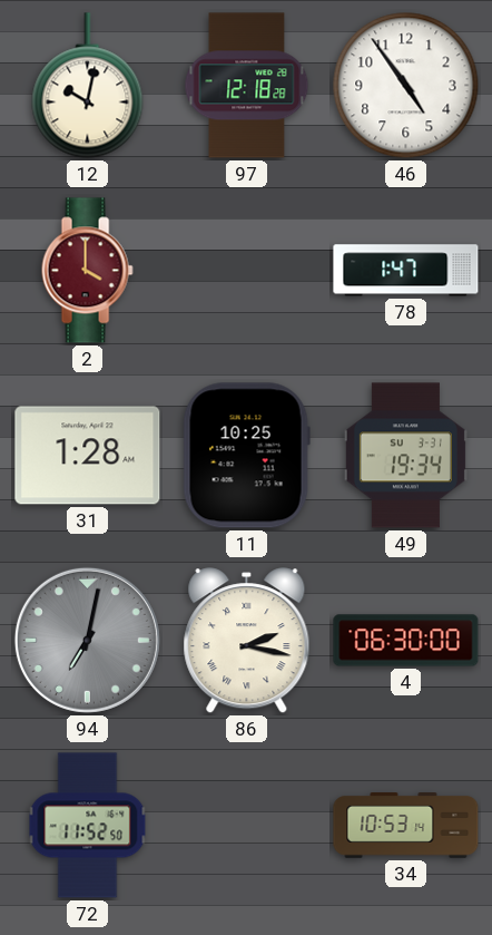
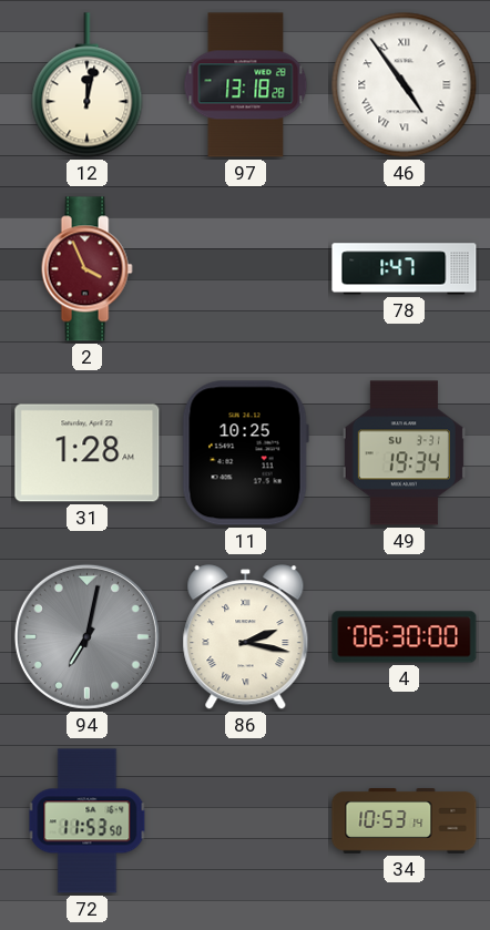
12: 10:02 -> 12:02 (88, 85)
97: 12:18 -> 13:18 (246, 85)
46 numerals: Arabic -> Roman (405, 85)
2: 4:00 -> 3:56 (86, 269)
72: 11:52 -> 11:53 (88, 821)
